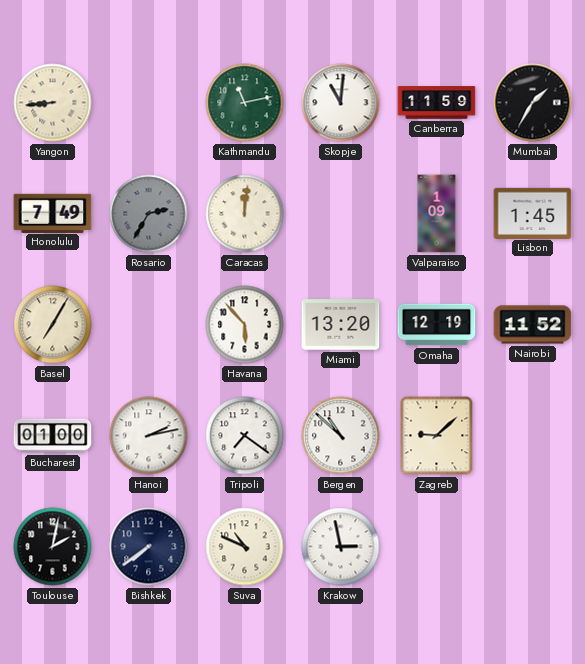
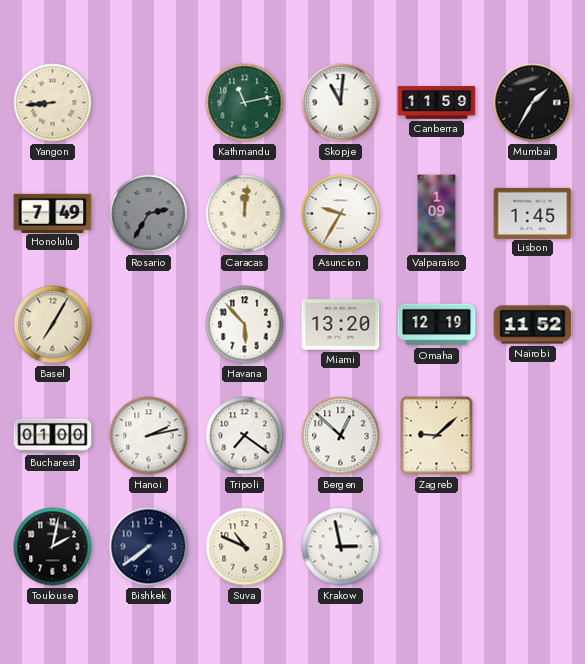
Asuncion: none -> 9:35 (341, 214)
Bergen: 10:52 -> 12:52 (341, 436)
